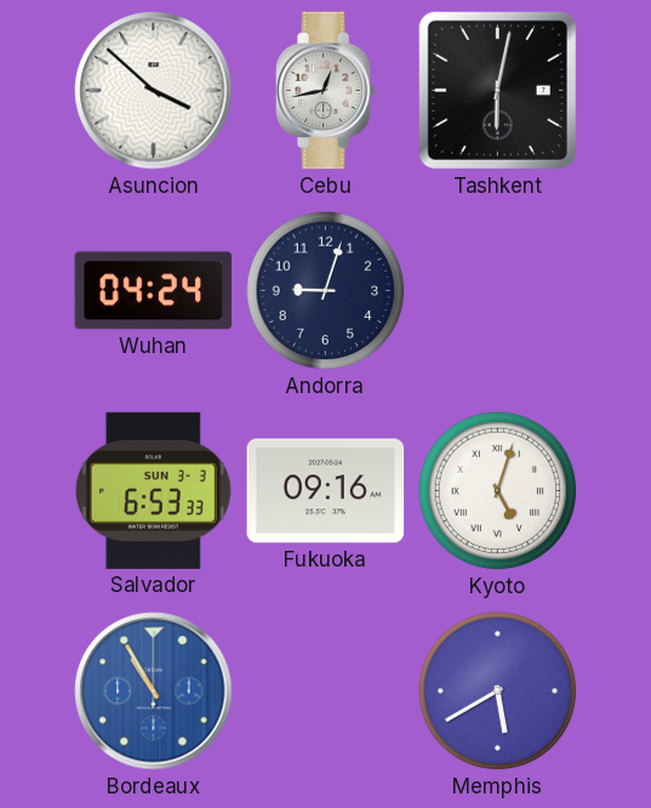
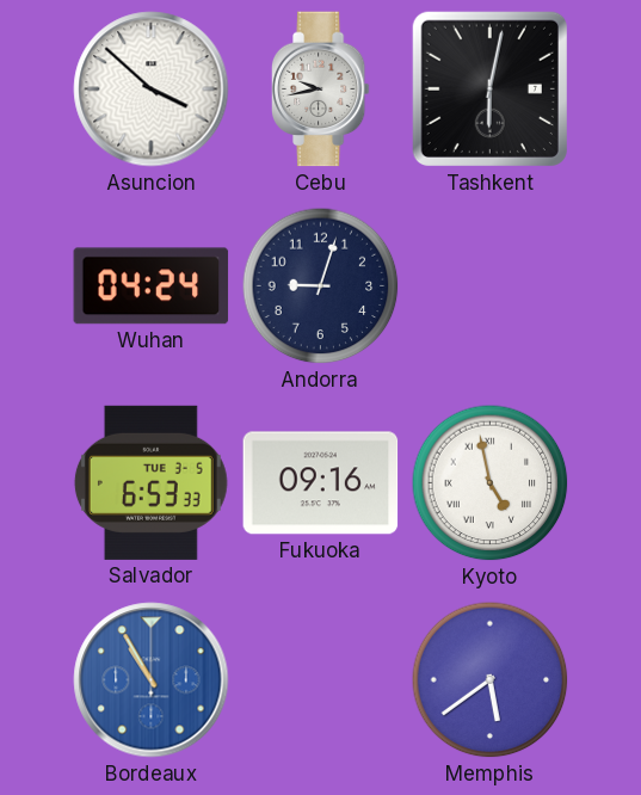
Cebu: 12:43 -> 9:43 (320, 90)
Salvador date: SUN 3-3 -> TUE 3-5 (150, 482)
Kyoto: 5:03 -> 4:58 (491, 483)
Memphis: 5:40 -> 5:39 (491, 680)
